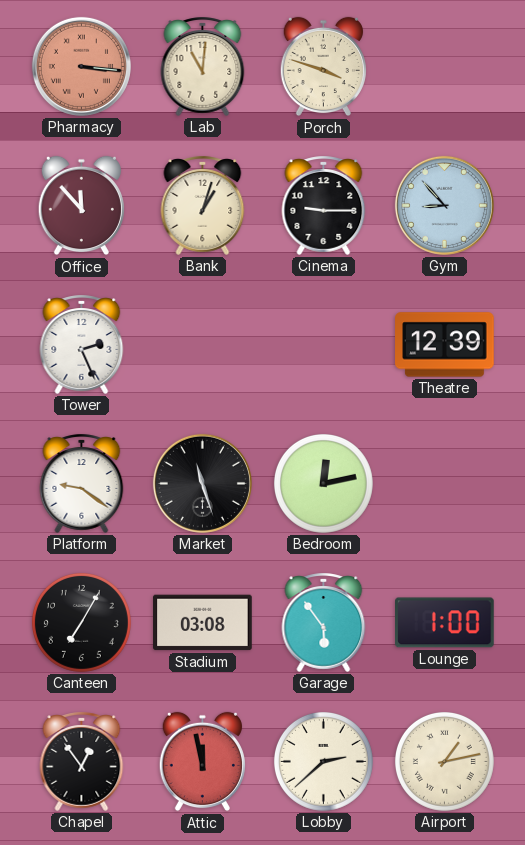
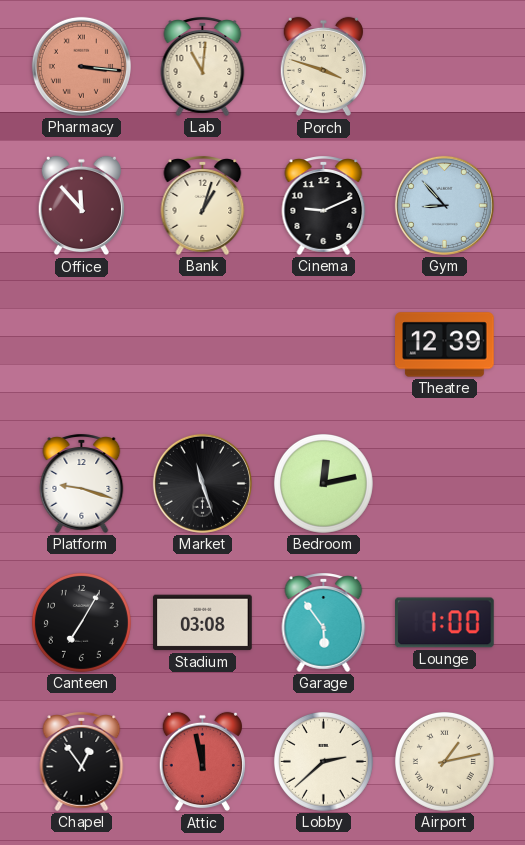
Cinema: 9:15 -> 9:11 (324, 205)
Tower: 2:26 -> none (82, 344)
Platform: 9:21 -> 9:18 (82, 483)
